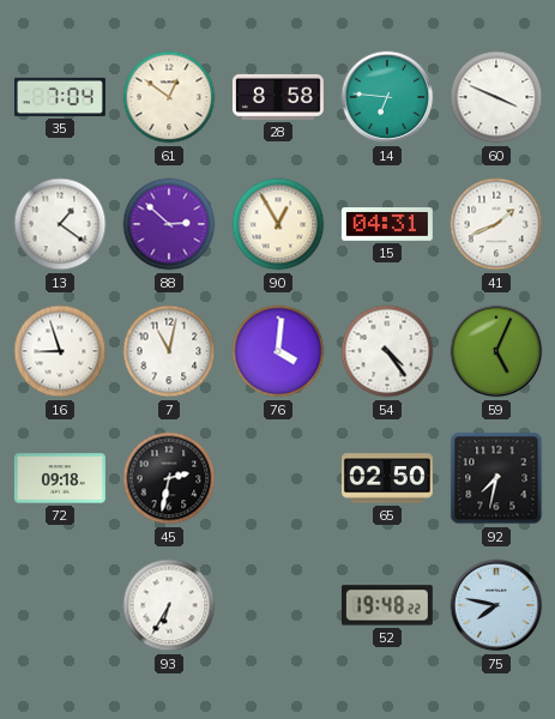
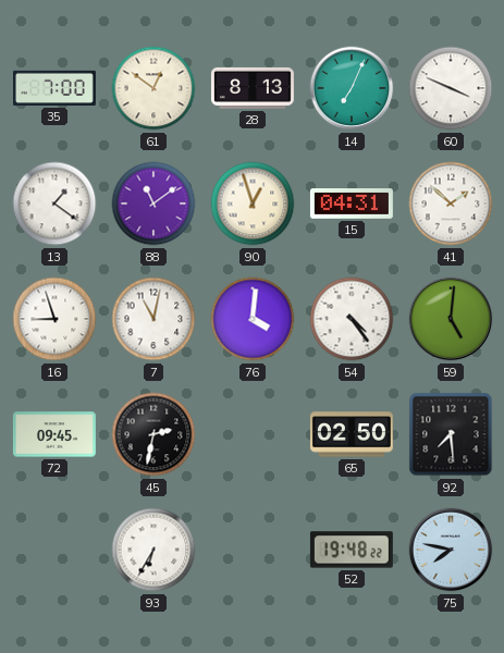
35: 7:04 -> 7:00 (54, 88)
28: 8:58 -> 8:13 (253, 88)
14: 6:46 -> 7:04 (352, 88)
88: 2:52 -> 11:09 (153, 204)
90: 12:55 -> 12:57 (253, 204)
41: 1:41 -> 1:52 (451, 204)
59: 5:04 -> 5:01 (451, 319)
72: 09:18 -> 09:45 (54, 434)
92: 7:32 -> 7:29 (451, 434)
